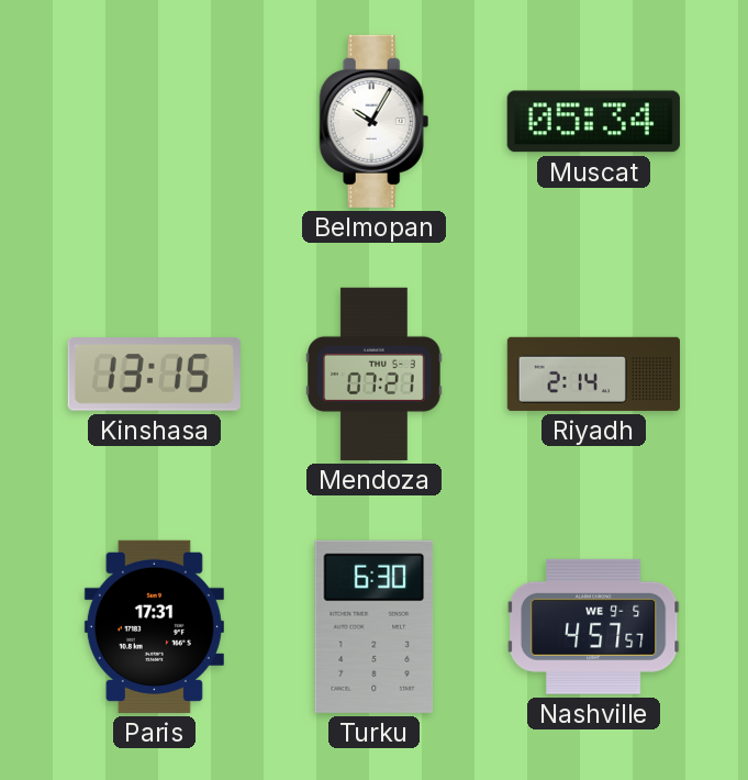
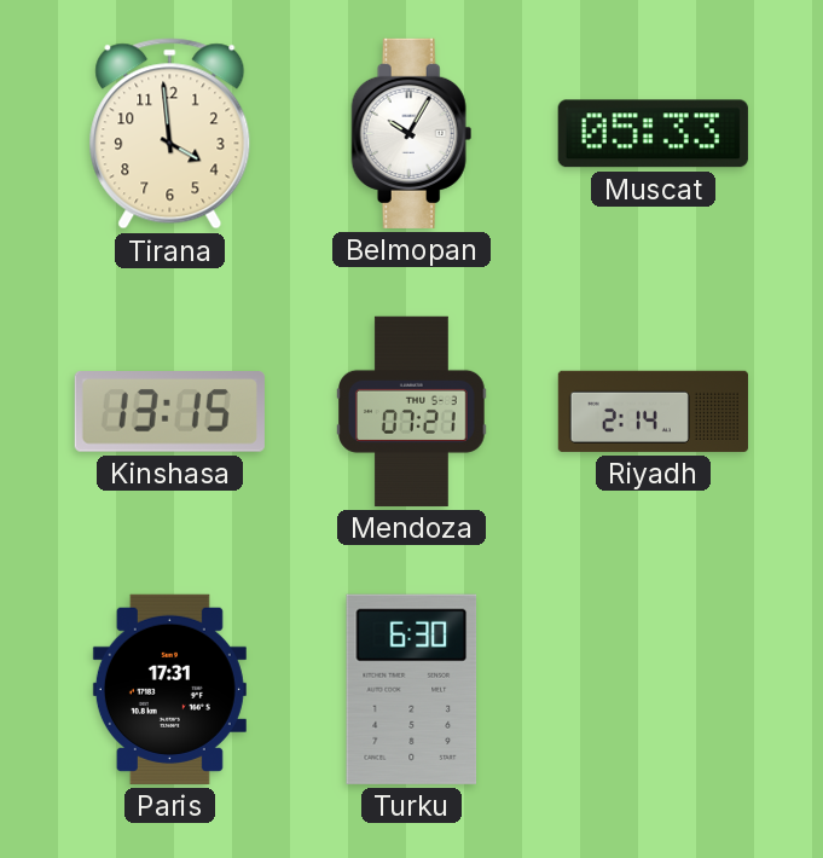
Tirana: none -> 3:59 (170, 134)
Muscat: 05:34 -> 05:33 (653, 134)
Nashville: 4:57 -> none (593, 626)
